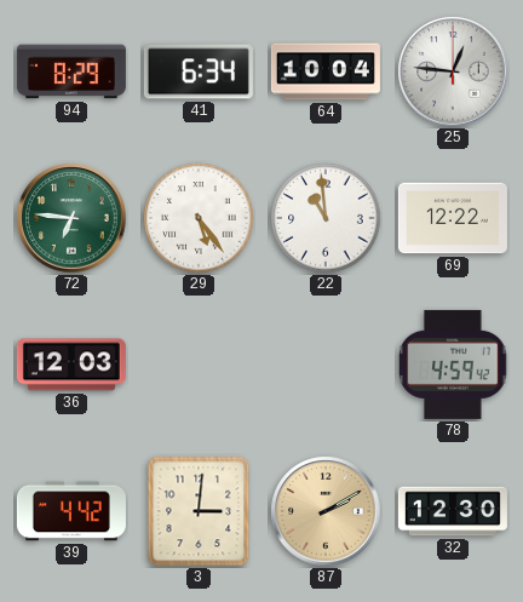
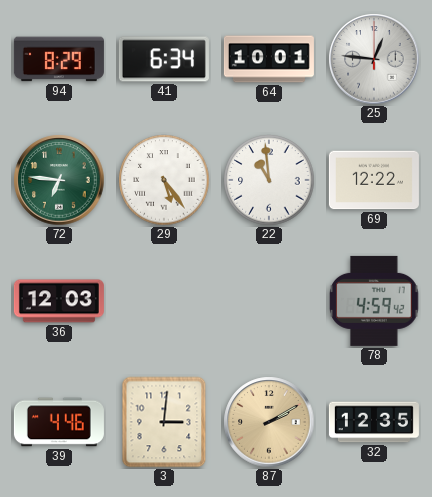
64: 10:04 -> 10:01 (269, 59)
39: 4:42 -> 4:46 (59, 422)
32: 12:30 -> 12:35 (374, 422)
